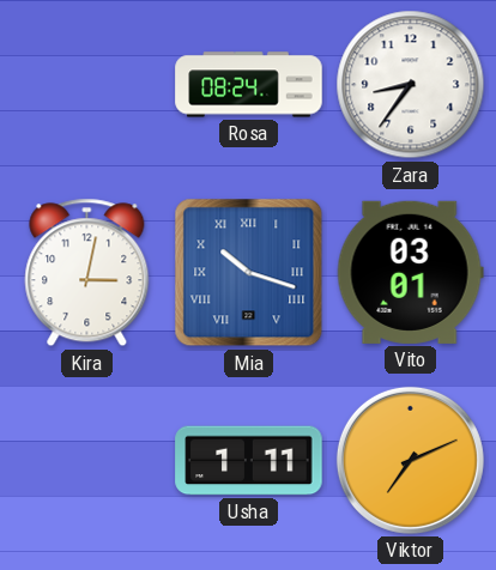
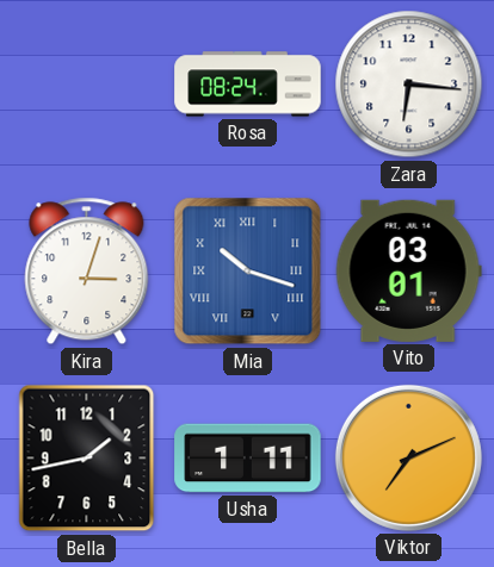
Zara: 8:36 -> 6:16 (409, 85)
Kira: 3:02 -> 3:03 (87, 272)
Bella: none -> 1:43 (87, 459)
